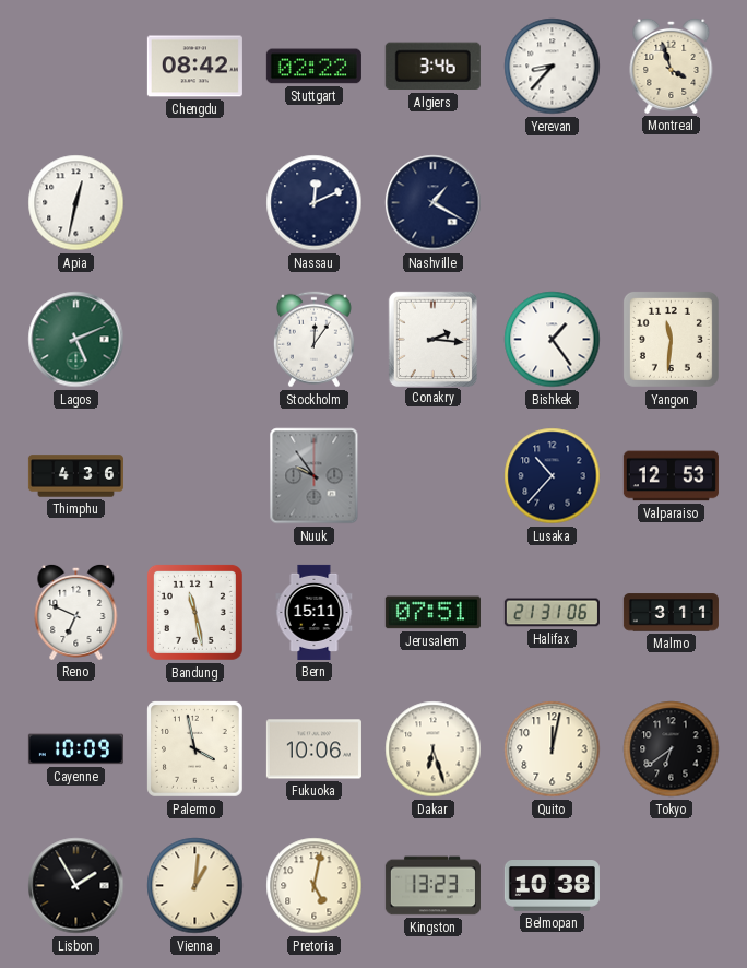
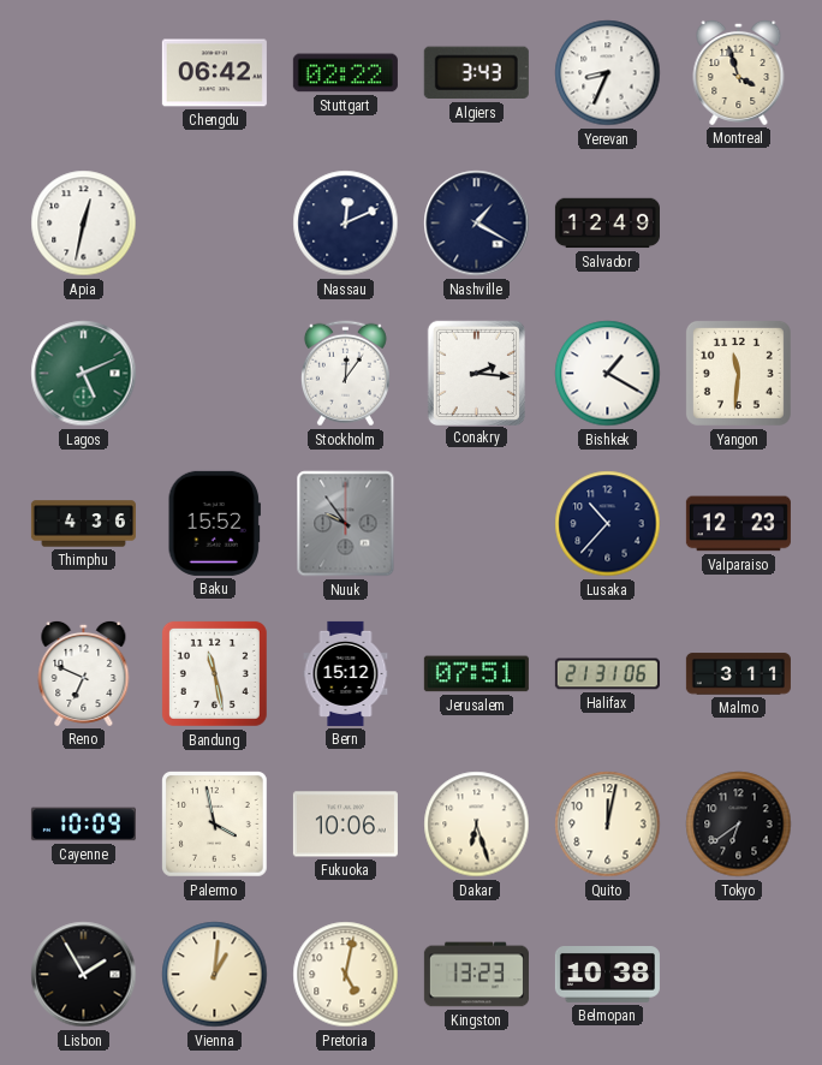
Chengdu: 08:42 -> 06:42 (214, 73)
Algiers: 3:46 -> 3:43 (476, 73)
Yerevan: 8:37 -> 8:34 (608, 73)
Salvador: none -> 12:49 (607, 224)
Bishkek: 1:24 -> 1:20 (608, 374)
Baku: none -> 15:52 (214, 523)
Valparaiso: 12:53 -> 12:23 (738, 524)
Bern: 15:11 -> 15:12 (346, 673)
